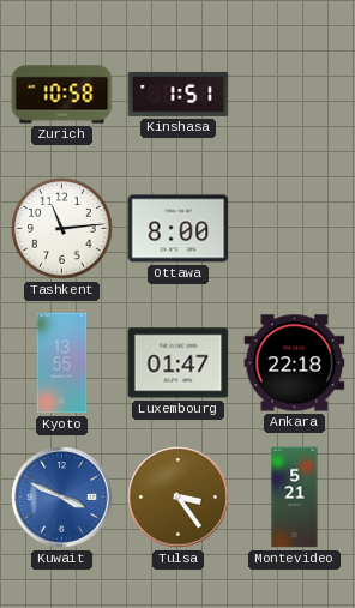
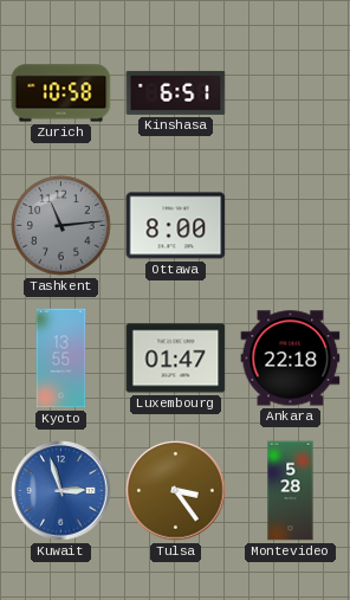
Kinshasa: 1:51 -> 6:51 (176, 92)
Tashkent dial: white -> grey (61, 226)
Kuwait: 3:49 -> 2:57 (61, 491)
Montevideo: 5:21 -> 5:28 (291, 491)
